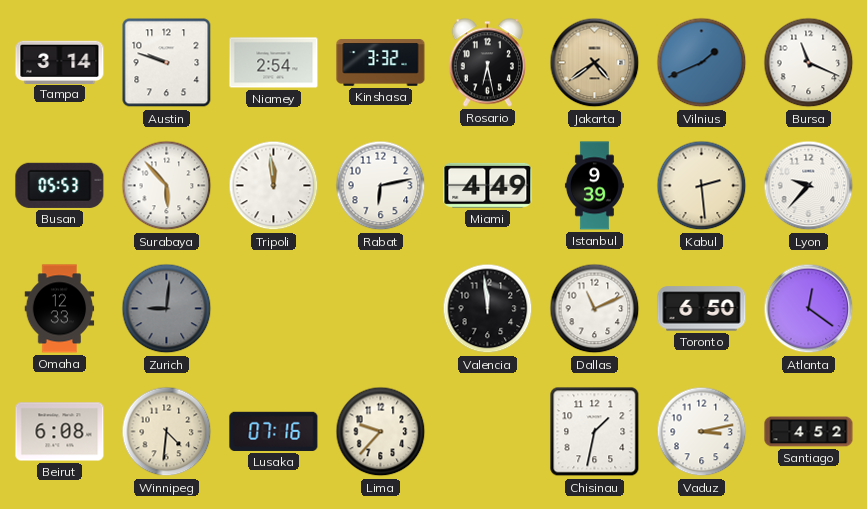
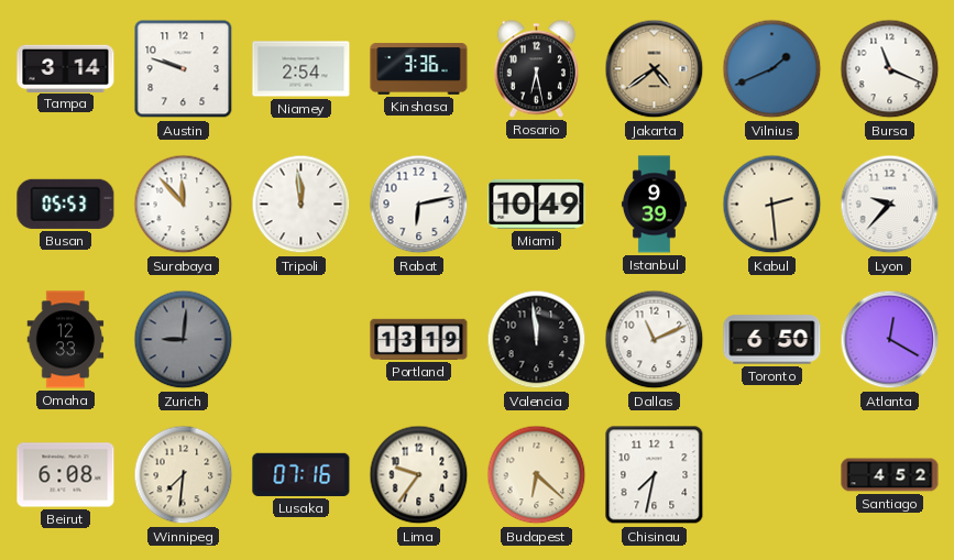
Kinshasa: 3:32 -> 3:36 (419, 69)
Surabaya: 5:53 -> 11:53 (184, 205)
Miami: 4:49 -> 10:49 (537, 204)
Portland: none -> 13:19 (419, 339)
Atlanta: 12:21 -> 12:20 (890, 340)
Winnipeg: 4:31 -> 7:31 (184, 475)
Lima: 9:37 -> 9:36 (419, 475)
Budapest: none -> 6:22 (537, 475)
Chisinau: 1:32 -> 7:32 (655, 475)
Vaduz: 3:13 -> none (702, 432)
